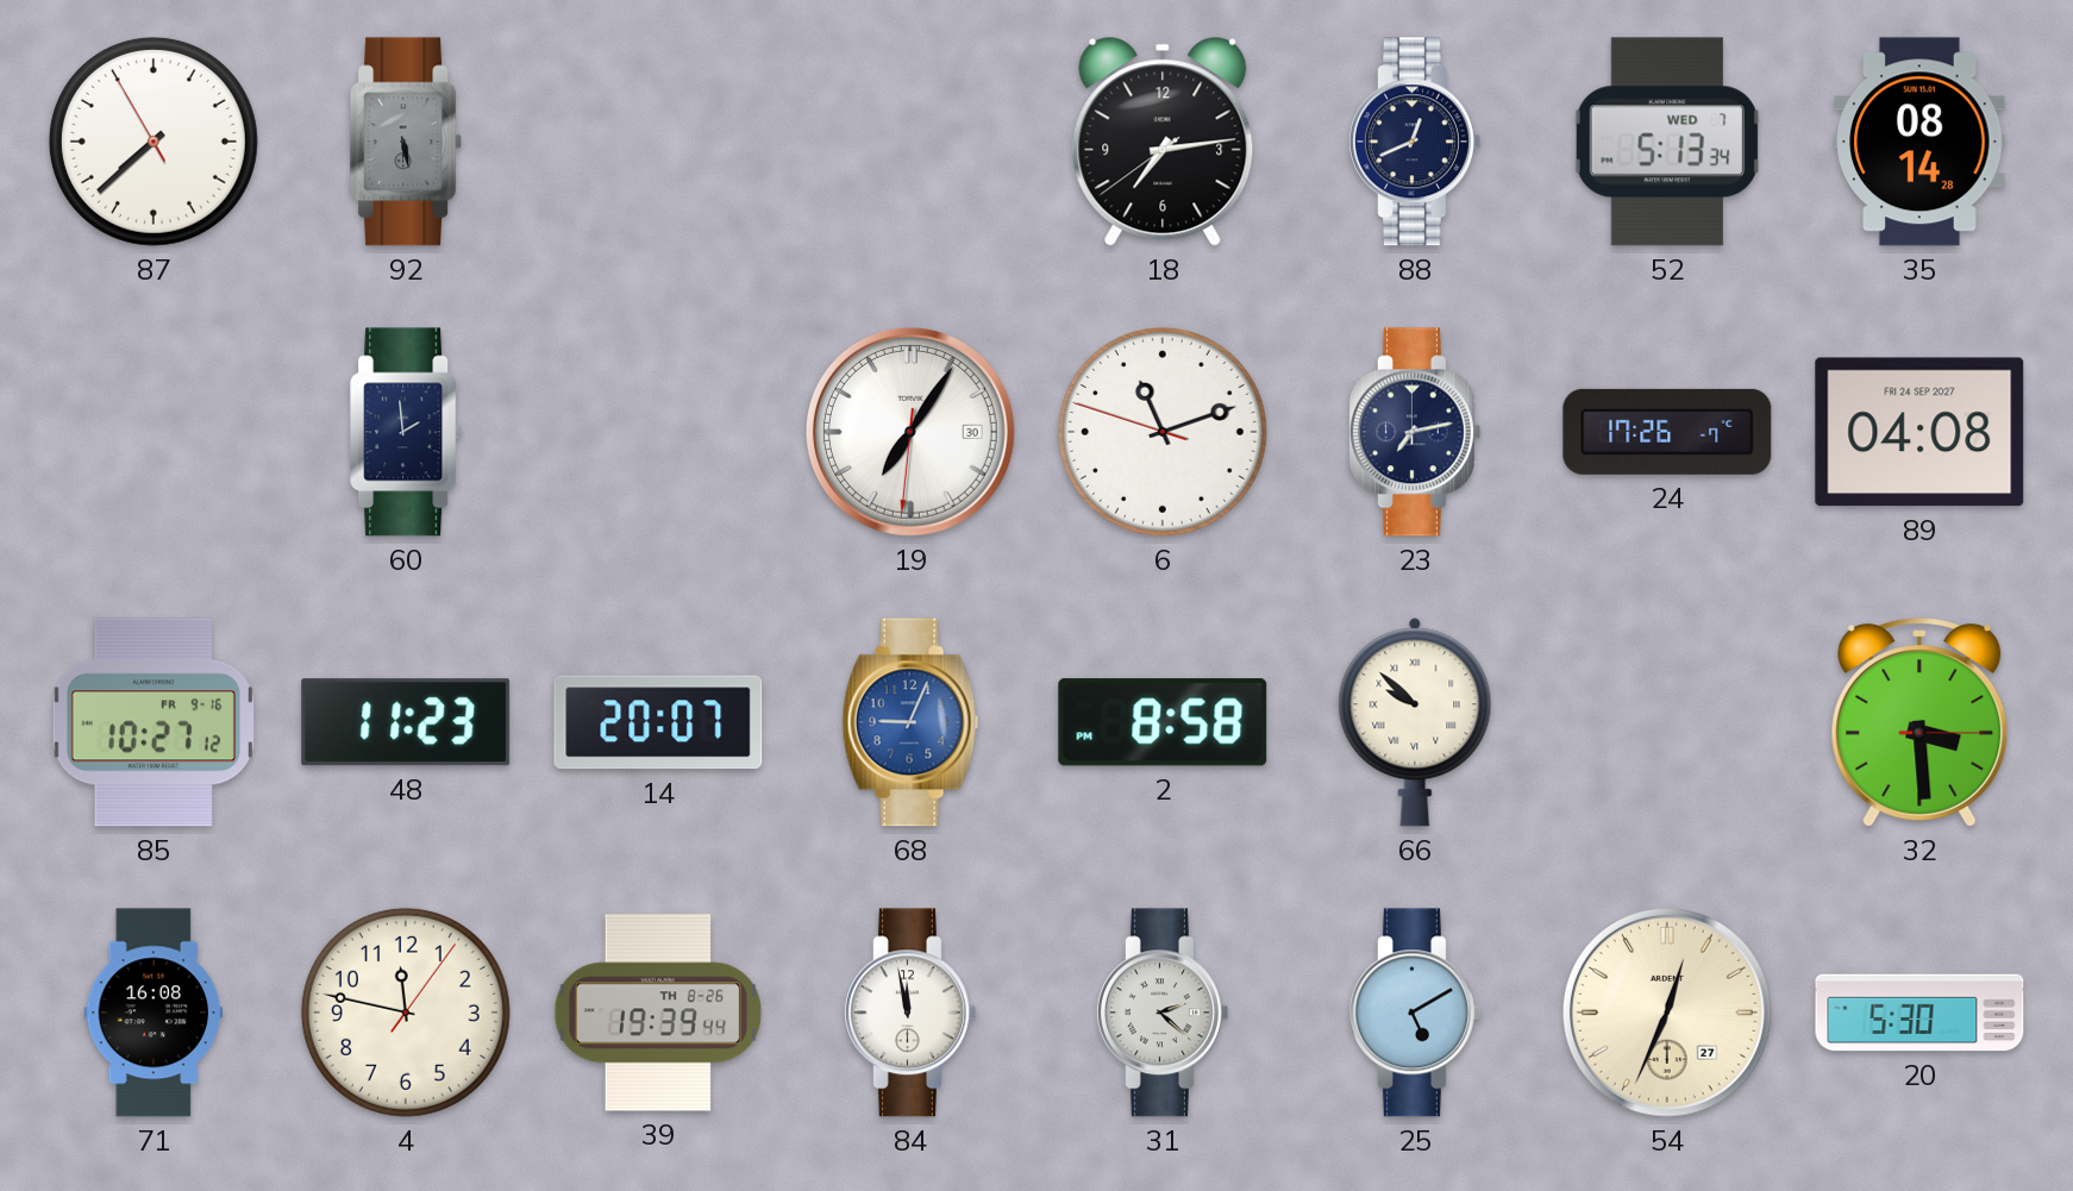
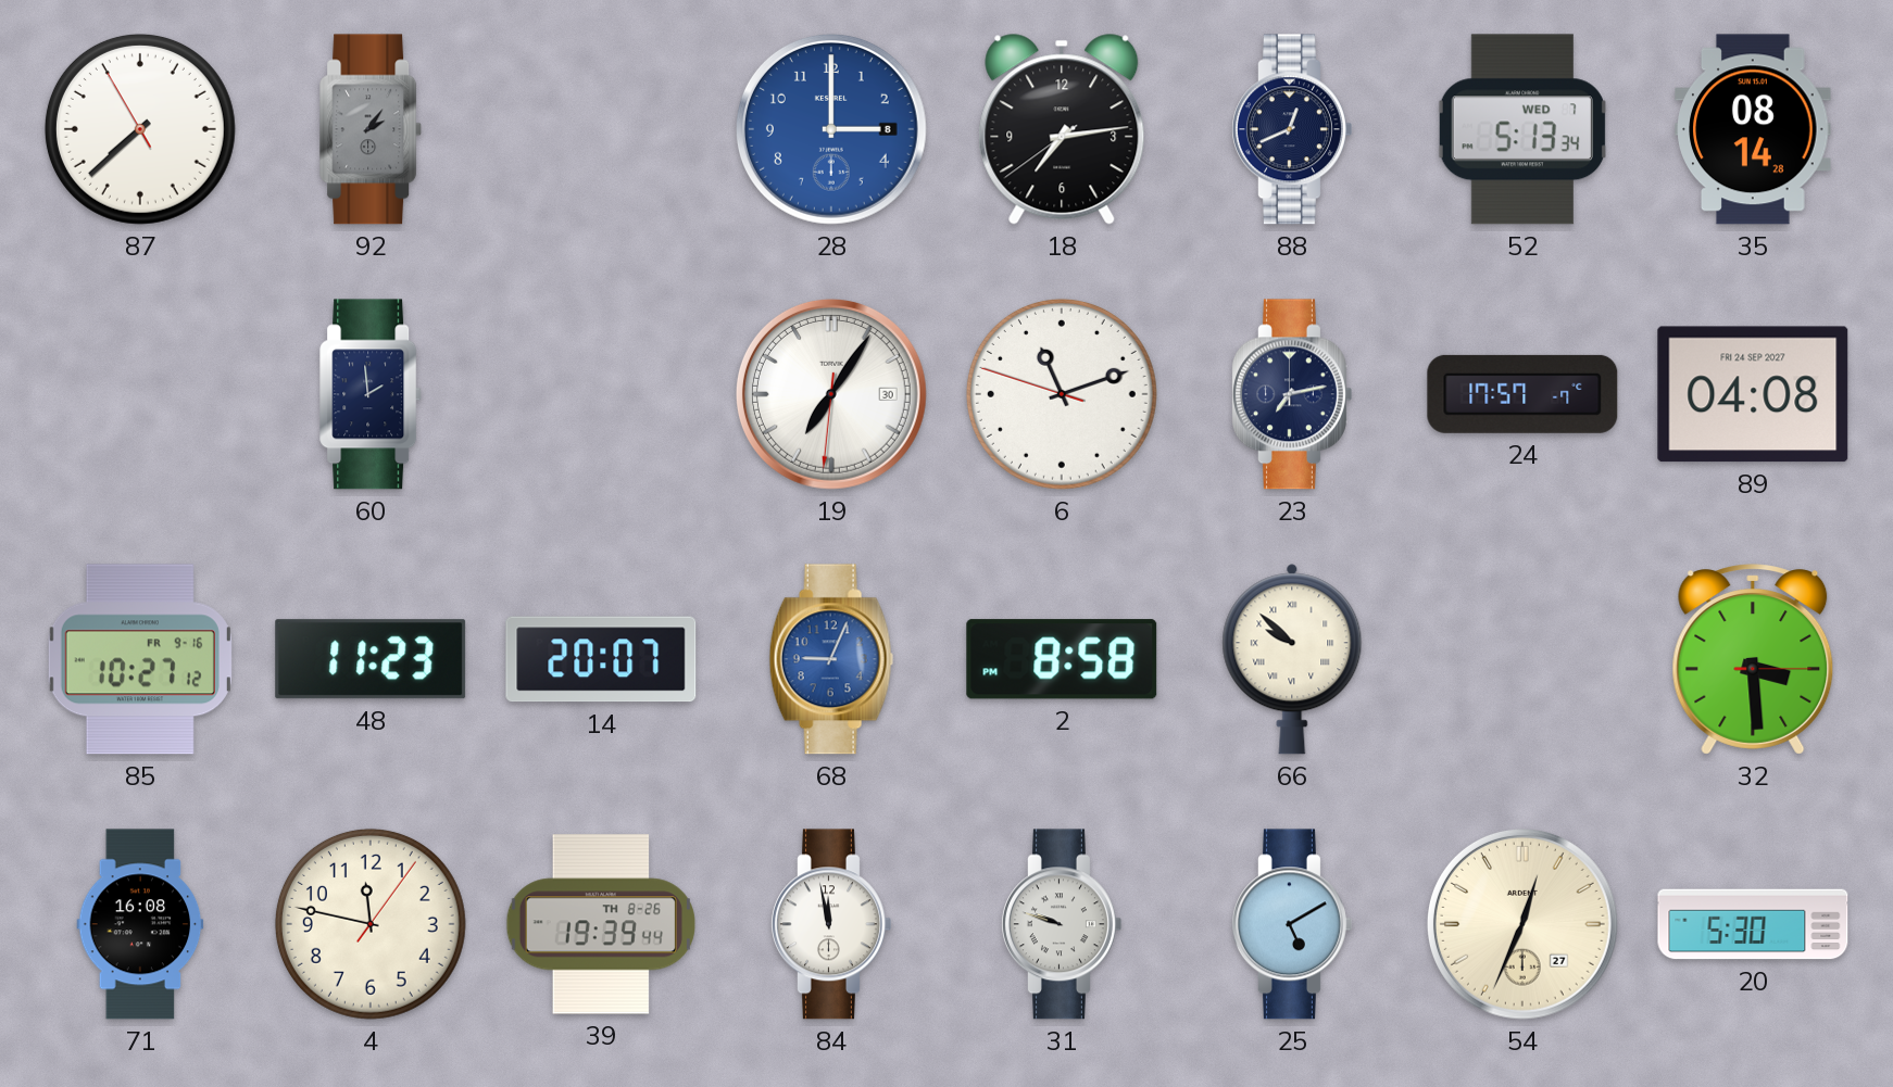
92: 5:28 -> 2:06 (372, 129)
28: none -> 3:00 (831, 129)
24: 17:26 -> 17:57 (1522, 394)
31: 2:22 -> 9:48 (1061, 924)
